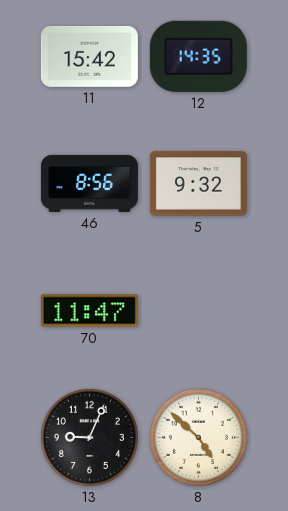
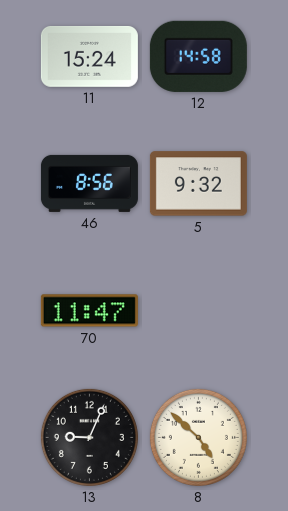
11: 15:42 -> 15:24 (89, 56)
12: 14:35 -> 14:58 (198, 56)
